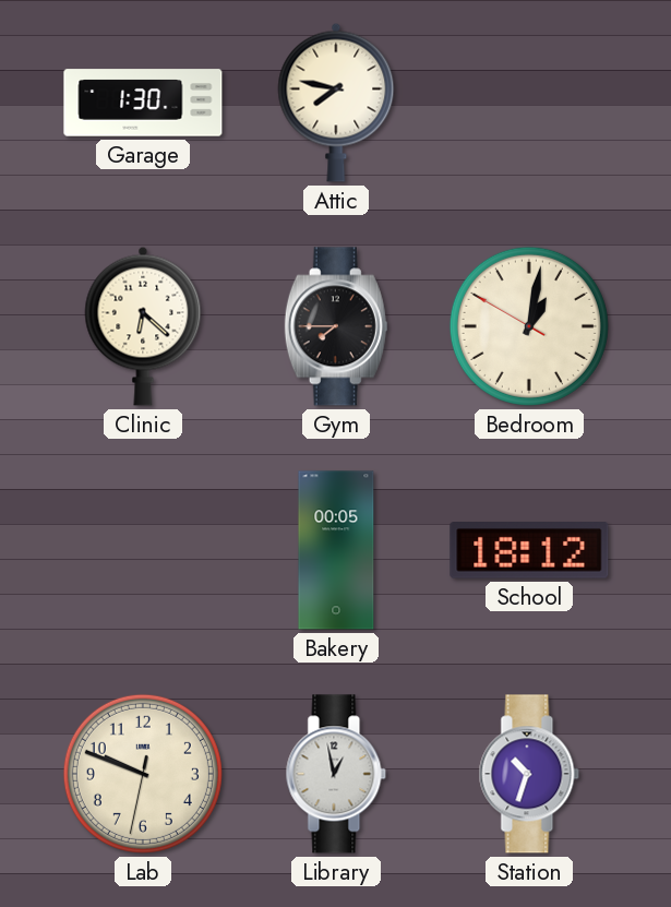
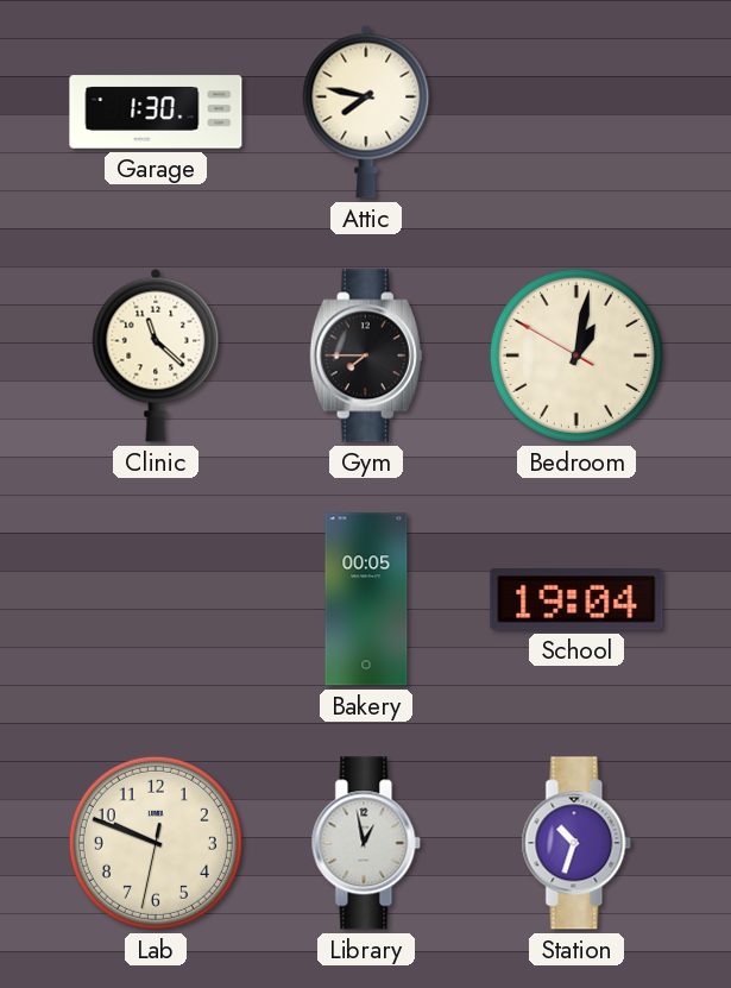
Clinic: 6:22 -> 11:22 (156, 355)
School: 18:12 -> 19:04 (576, 600)
